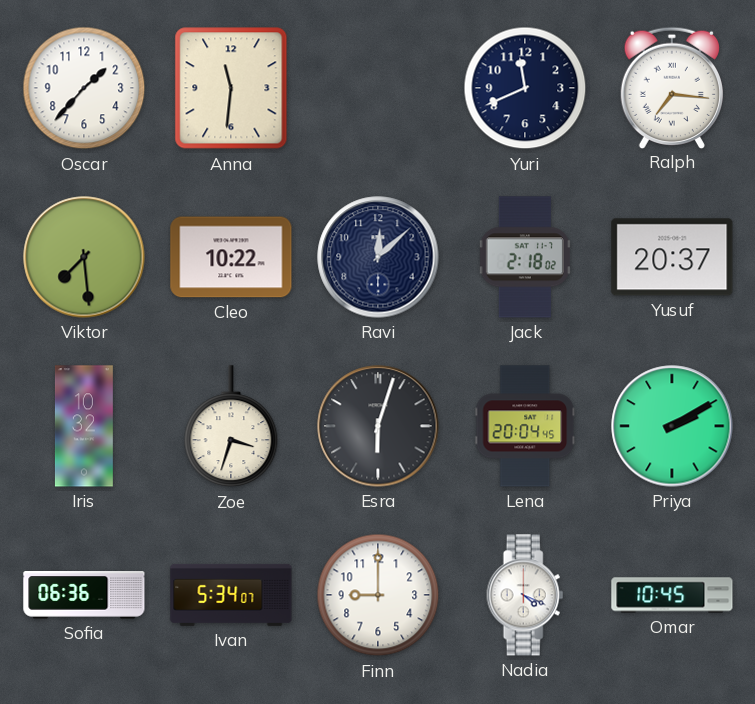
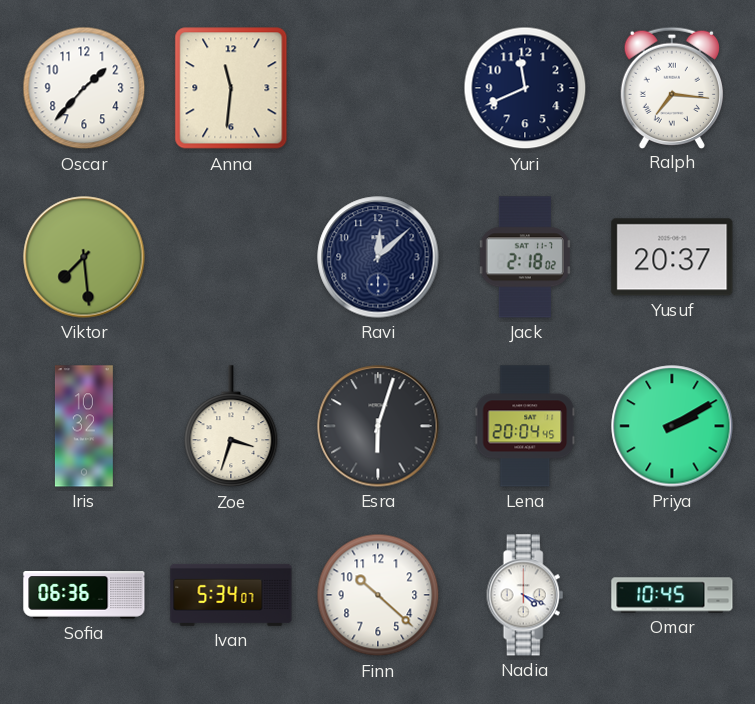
Cleo: 10:22 -> none (231, 257)
Finn: 9:00 -> 10:22 (378, 595)
